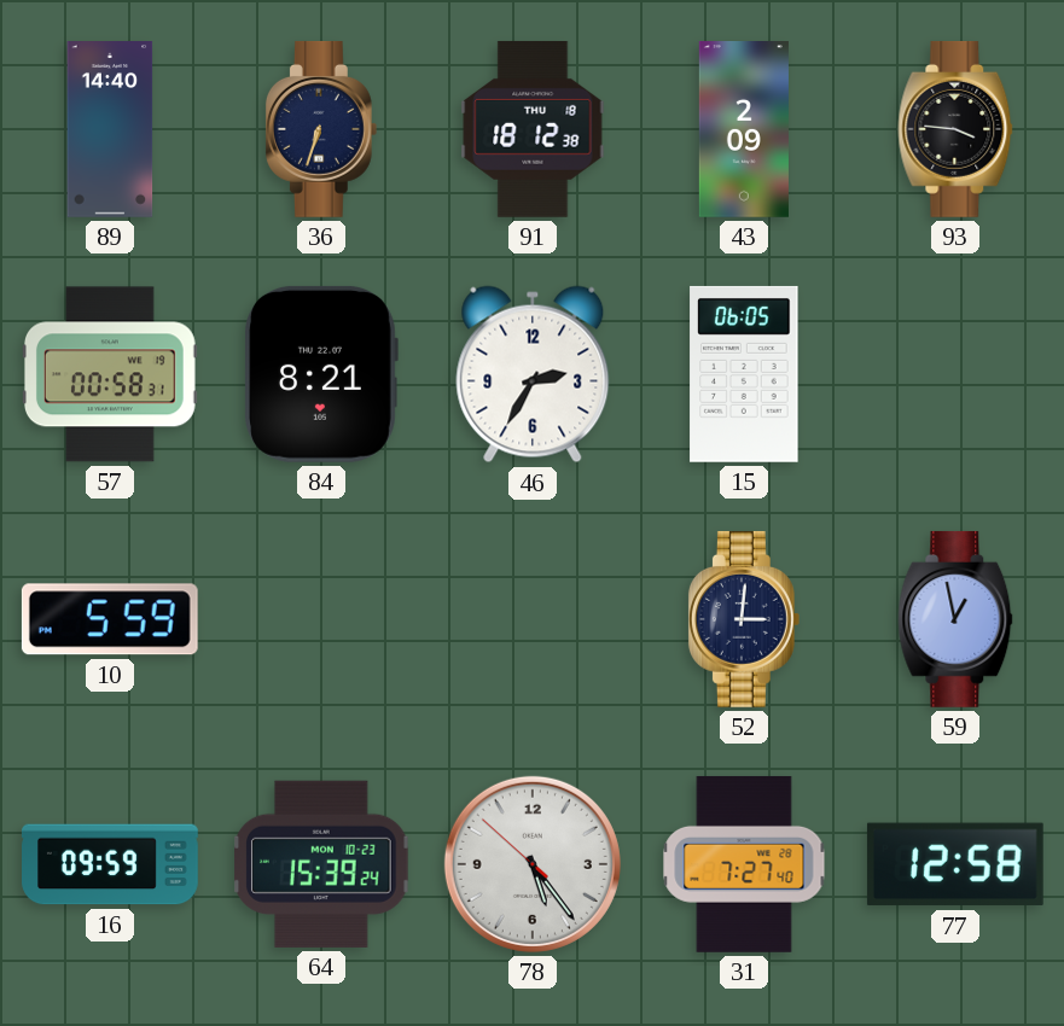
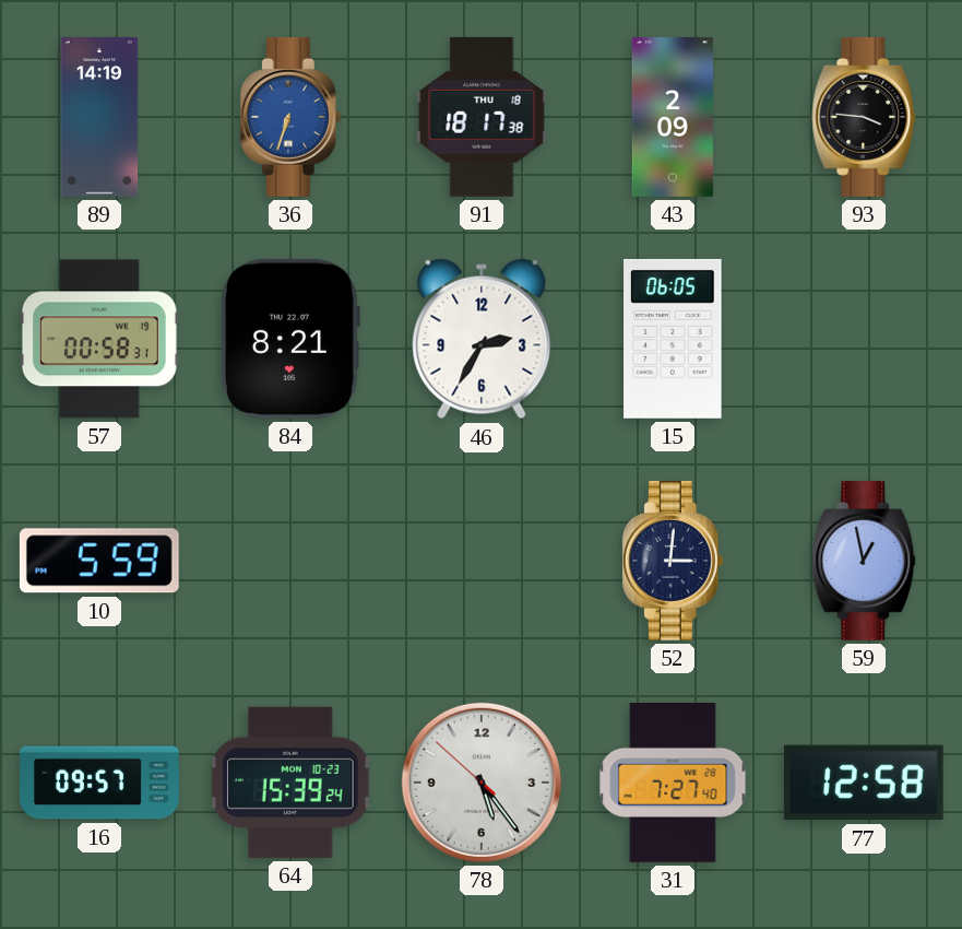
89: 14:40 -> 14:19 (99, 118)
36 dial: navy -> blue (290, 117)
91: 18:12 -> 18:17 (482, 117)
16: 09:59 -> 09:57 (100, 783)
